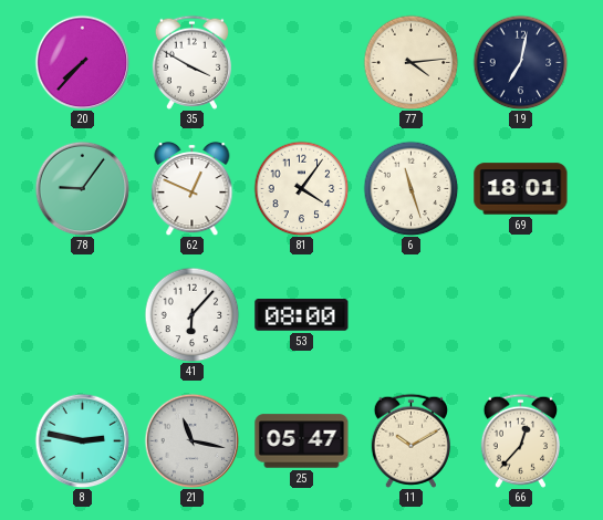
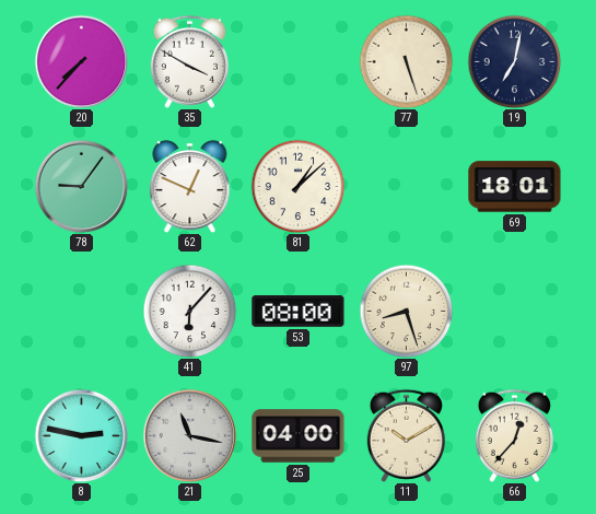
77: 4:14 -> 5:27 (406, 61)
81: 4:06 -> 1:08 (297, 186)
6: 11:27 -> none (410, 188)
97: none -> 8:27 (406, 311)
25: 05:47 -> 04:00 (299, 436)
